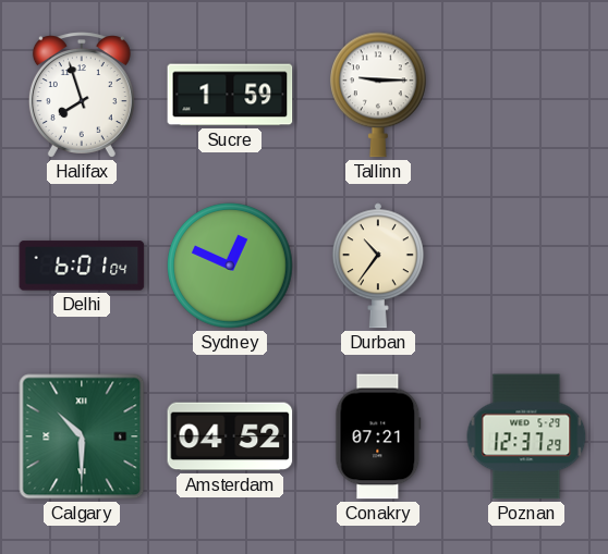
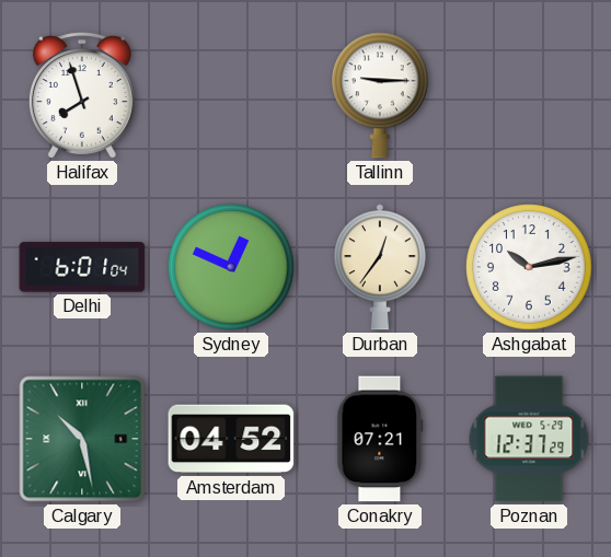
Sucre: 1:59 -> none (230, 95)
Durban: 10:36 -> 12:36 (380, 267)
Ashgabat: none -> 10:13 (529, 267)
Calgary: 10:30 -> 10:28 (82, 439)
